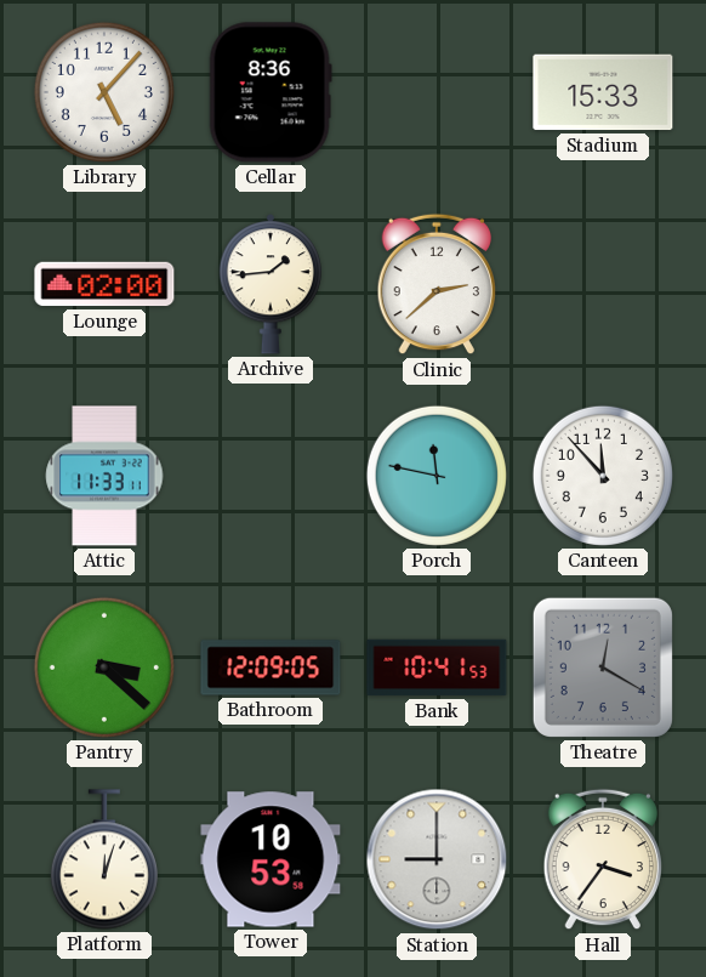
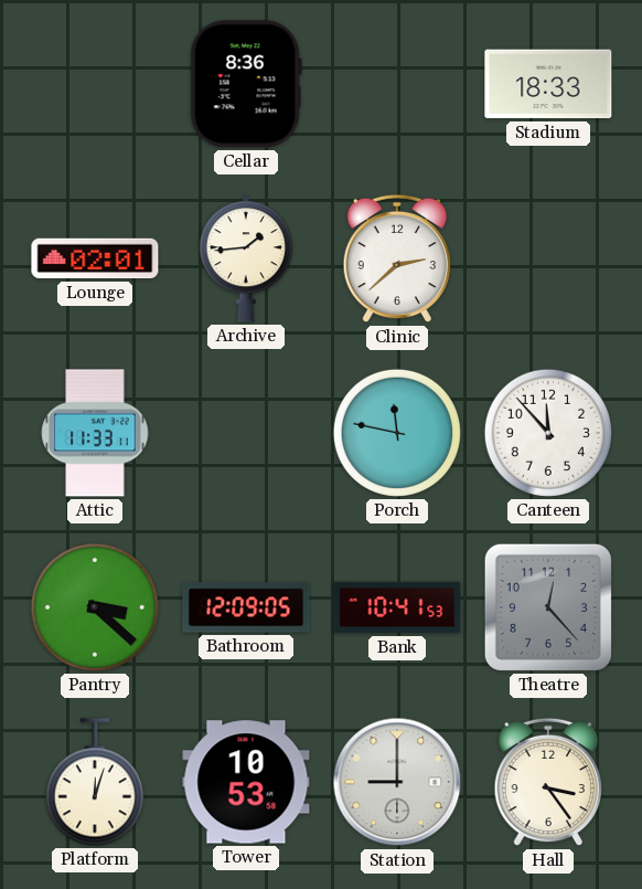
Library: 5:07 -> none (104, 92)
Stadium: 15:33 -> 18:33 (548, 84)
Lounge: 02:00 -> 02:01 (95, 258)
Theatre: 12:20 -> 12:23 (548, 607)
Hall: 3:36 -> 3:24 (547, 782)
